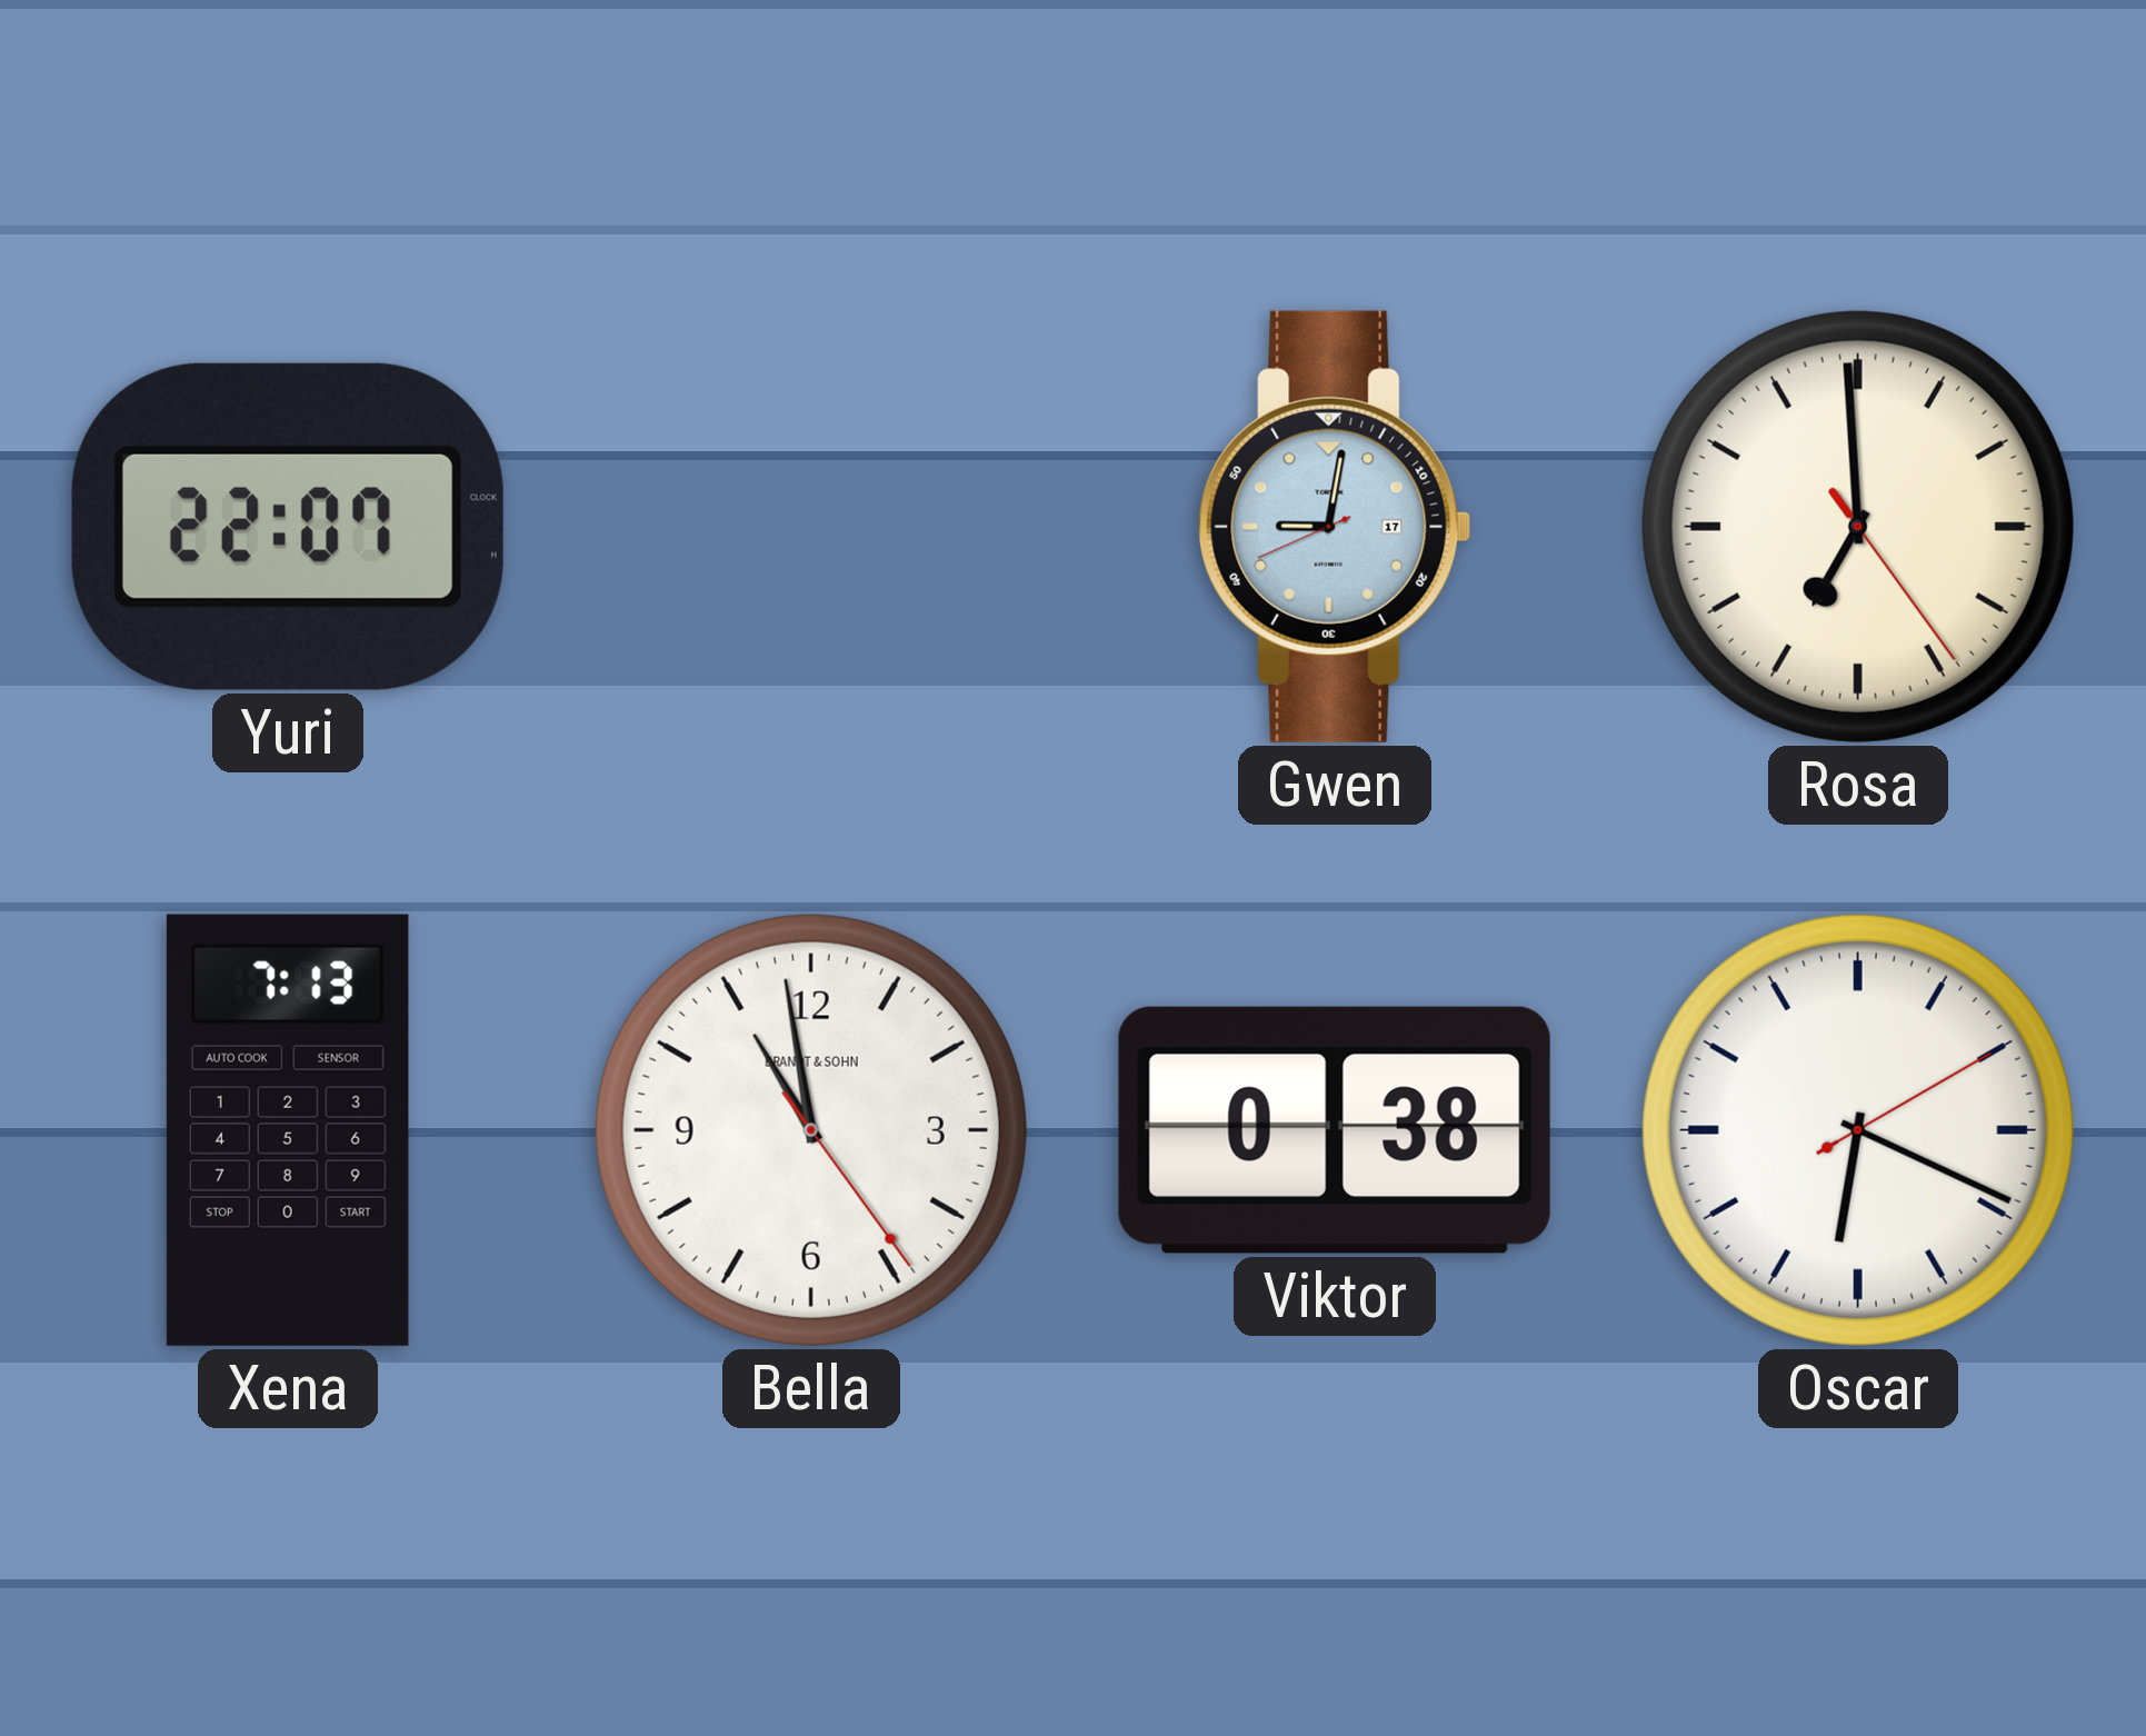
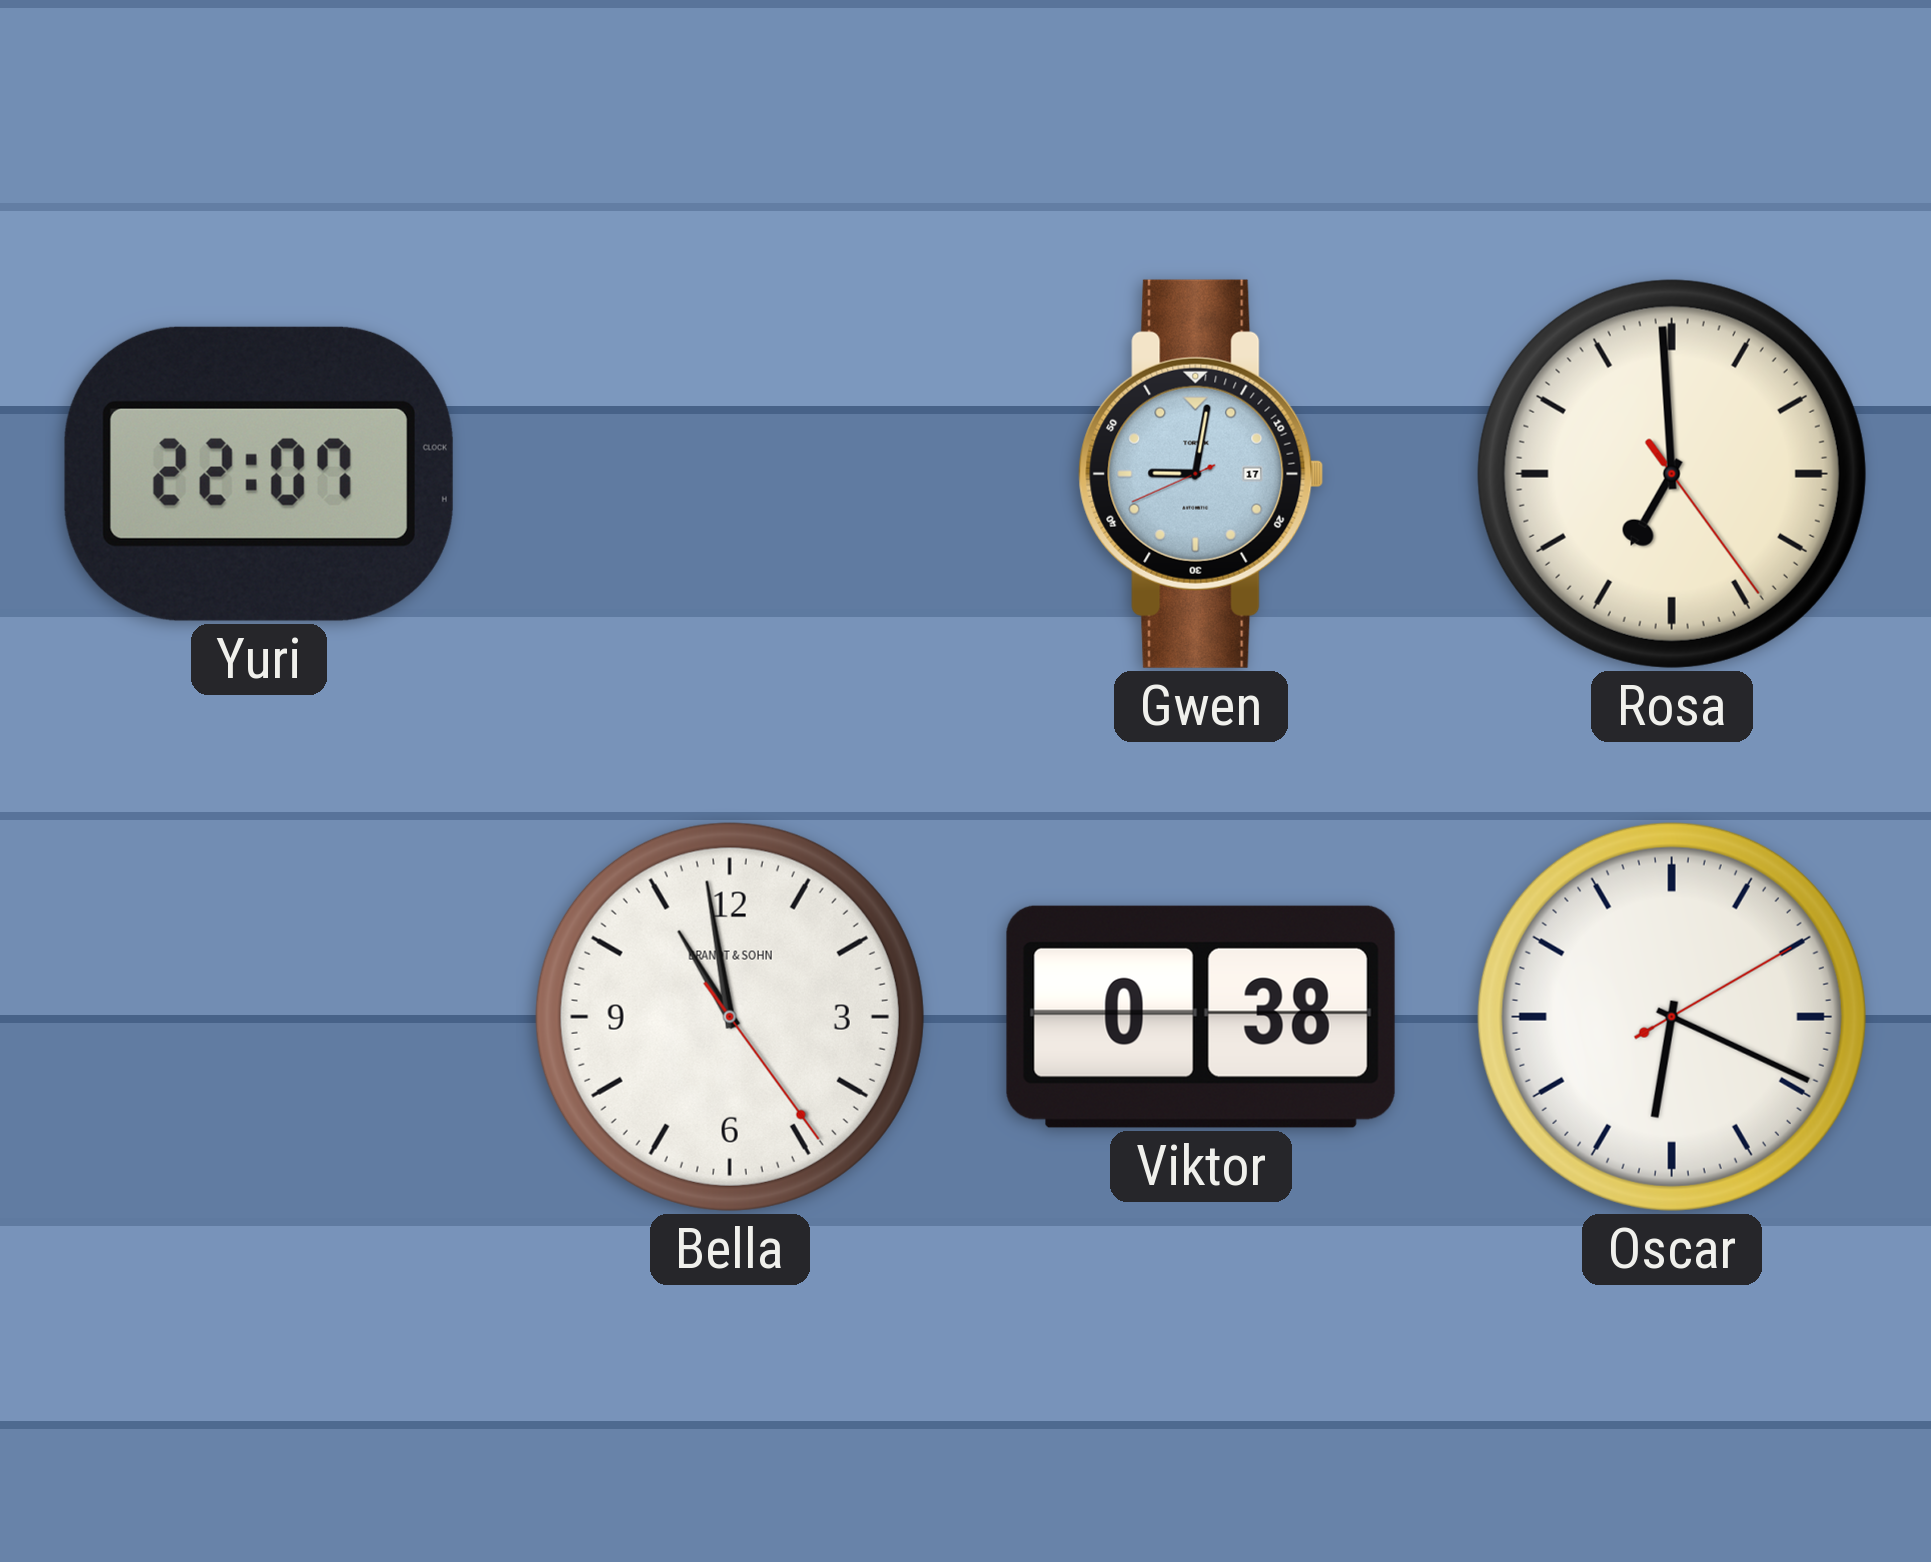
Xena: 7:13 -> none (288, 1130)
